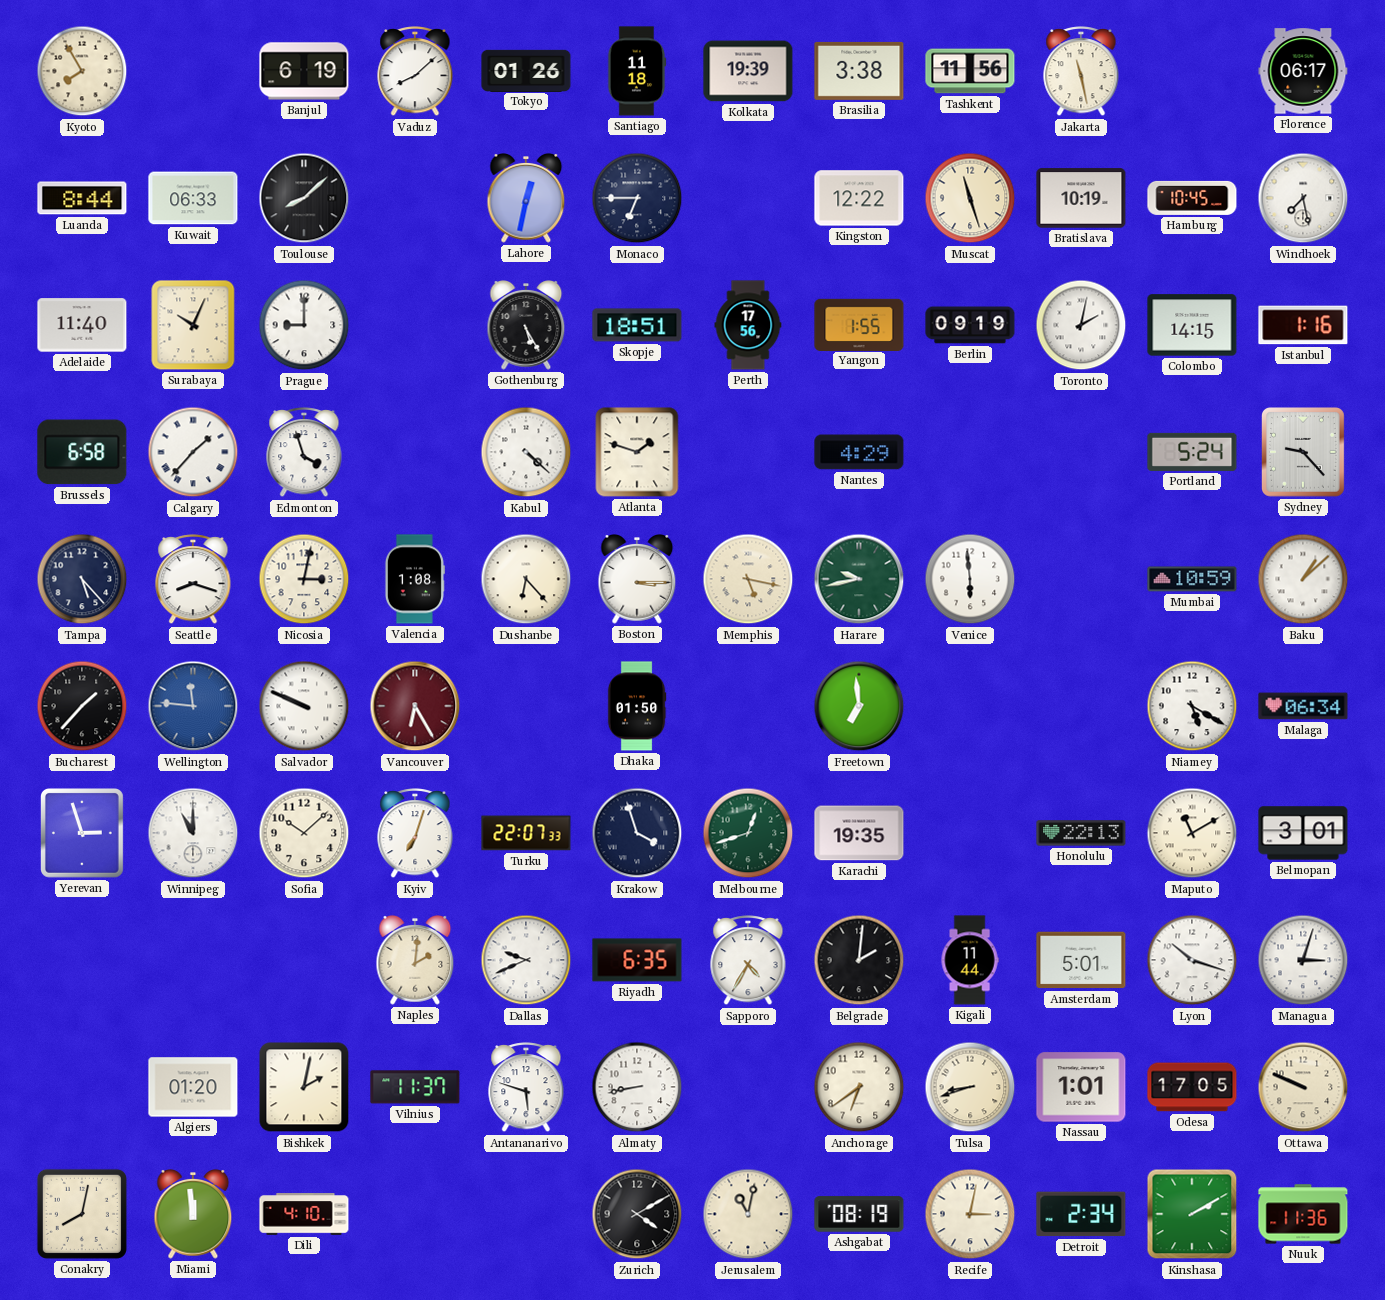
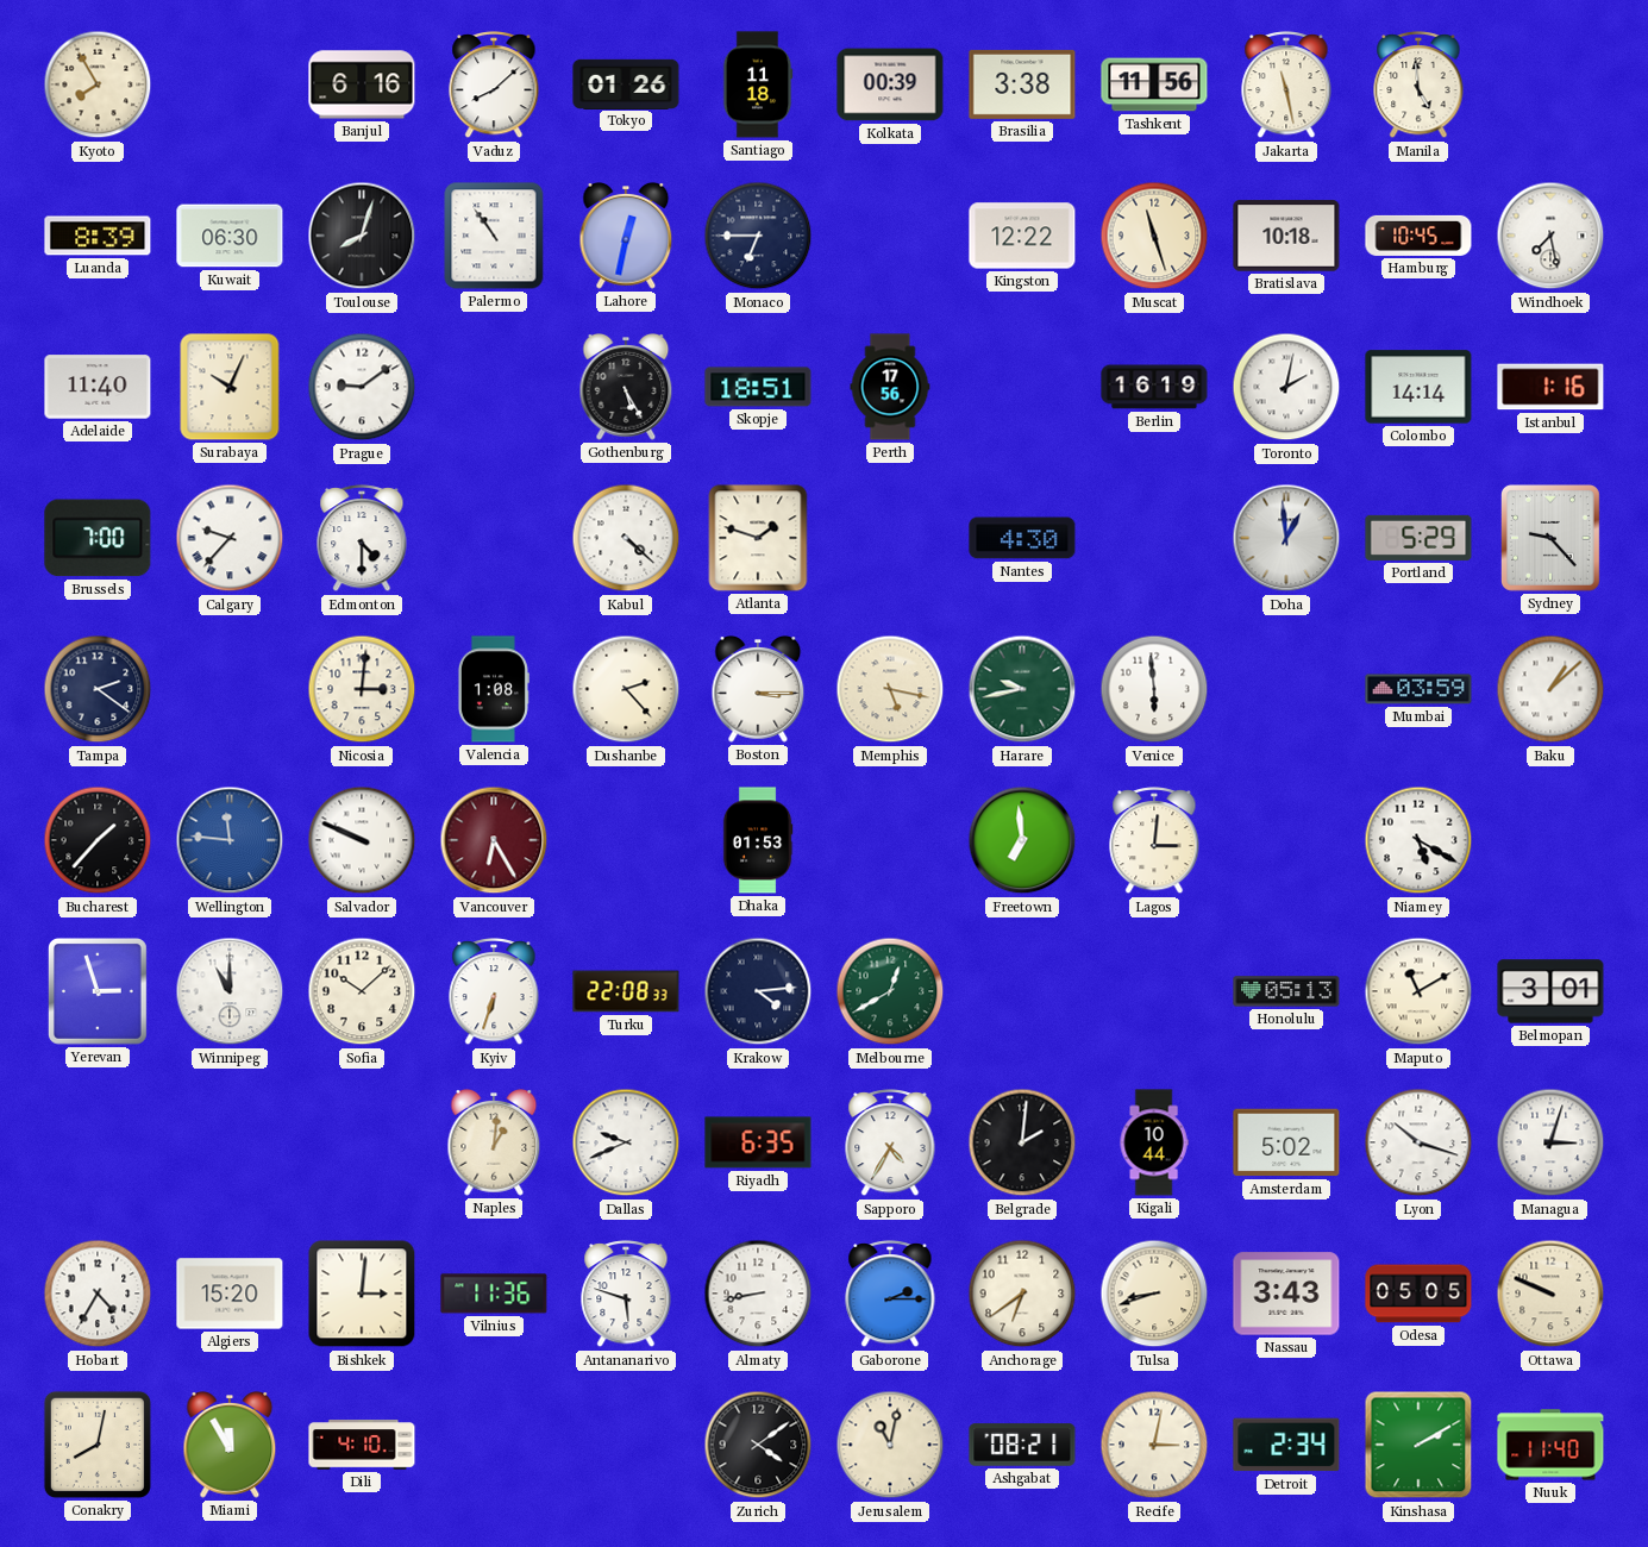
Banjul: 6:19 -> 6:16 (362, 84)
Kolkata: 19:39 -> 00:39 (890, 84)
Manila: none -> 4:59 (1418, 86)
Florence: 06:17 -> none (1303, 71)
Luanda: 8:44 -> 8:39 (98, 236)
Kuwait: 06:33 -> 06:30 (230, 236)
Toulouse: 8:08 -> 8:03 (362, 236)
Palermo: none -> 10:54 (494, 236)
Bratislava: 10:19 -> 10:18 (1286, 236)
Prague: 9:00 -> 9:09 (362, 387)
Yangon: 1:55 -> none (859, 324)
Berlin: 09:19 -> 16:19 (1154, 387)
Colombo: 14:15 -> 14:14 (1418, 387)
Brussels: 6:58 -> 7:00 (98, 538)
Calgary: 1:37 -> 9:37 (230, 538)
Edmonton: 3:57 -> 4:30 (362, 539)
Nantes: 4:29 -> 4:30 (1022, 538)
Doha: none -> 12:59 (1286, 538)
Portland: 5:24 -> 5:29 (1418, 538)
Tampa: 5:23 -> 2:21 (98, 689)
Seattle: 8:18 -> none (193, 580)
Nicosia: 3:02 -> 3:01 (362, 689)
Dushanbe: 6:23 -> 2:23 (626, 689)
Mumbai: 10:59 -> 03:59 (1418, 689)
Dhaka: 01:50 -> 01:53 (758, 840)
Lagos: none -> 3:01 (1154, 841)
Malaga: 06:34 -> none (1303, 706)
Kyiv: 7:03 -> 6:33 (494, 992)
Turku: 22:07 -> 22:08 (626, 991)
Krakow: 3:57 -> 4:14 (758, 991)
Melbourne: 12:42 -> 12:40 (890, 991)
Karachi: 19:35 -> none (859, 833)
Honolulu: 22:13 -> 05:13 (1286, 991)
Naples: 2:01 -> 1:01 (494, 1144)
Kigali: 11:44 -> 10:44 (1154, 1142)
Amsterdam: 5:01 -> 5:02 (1286, 1142)
Hobart: none -> 4:35 (98, 1294)
Algiers: 01:20 -> 15:20 (230, 1294)
Bishkek: 2:02 -> 3:01 (362, 1294)
Vilnius: 11:37 -> 11:36 (494, 1294)
Gaborone: none -> 2:15 (890, 1295)
Nassau: 1:01 -> 3:43 (1286, 1294)
Odesa: 17:05 -> 05:05 (1418, 1294)
Miami: 11:59 -> 11:55 (230, 1446)
Zurich: 4:10 -> 4:09 (758, 1445)
Ashgabat: 08:19 -> 08:21 (1022, 1445)
Nuuk: 11:36 -> 11:40 (1550, 1445)
